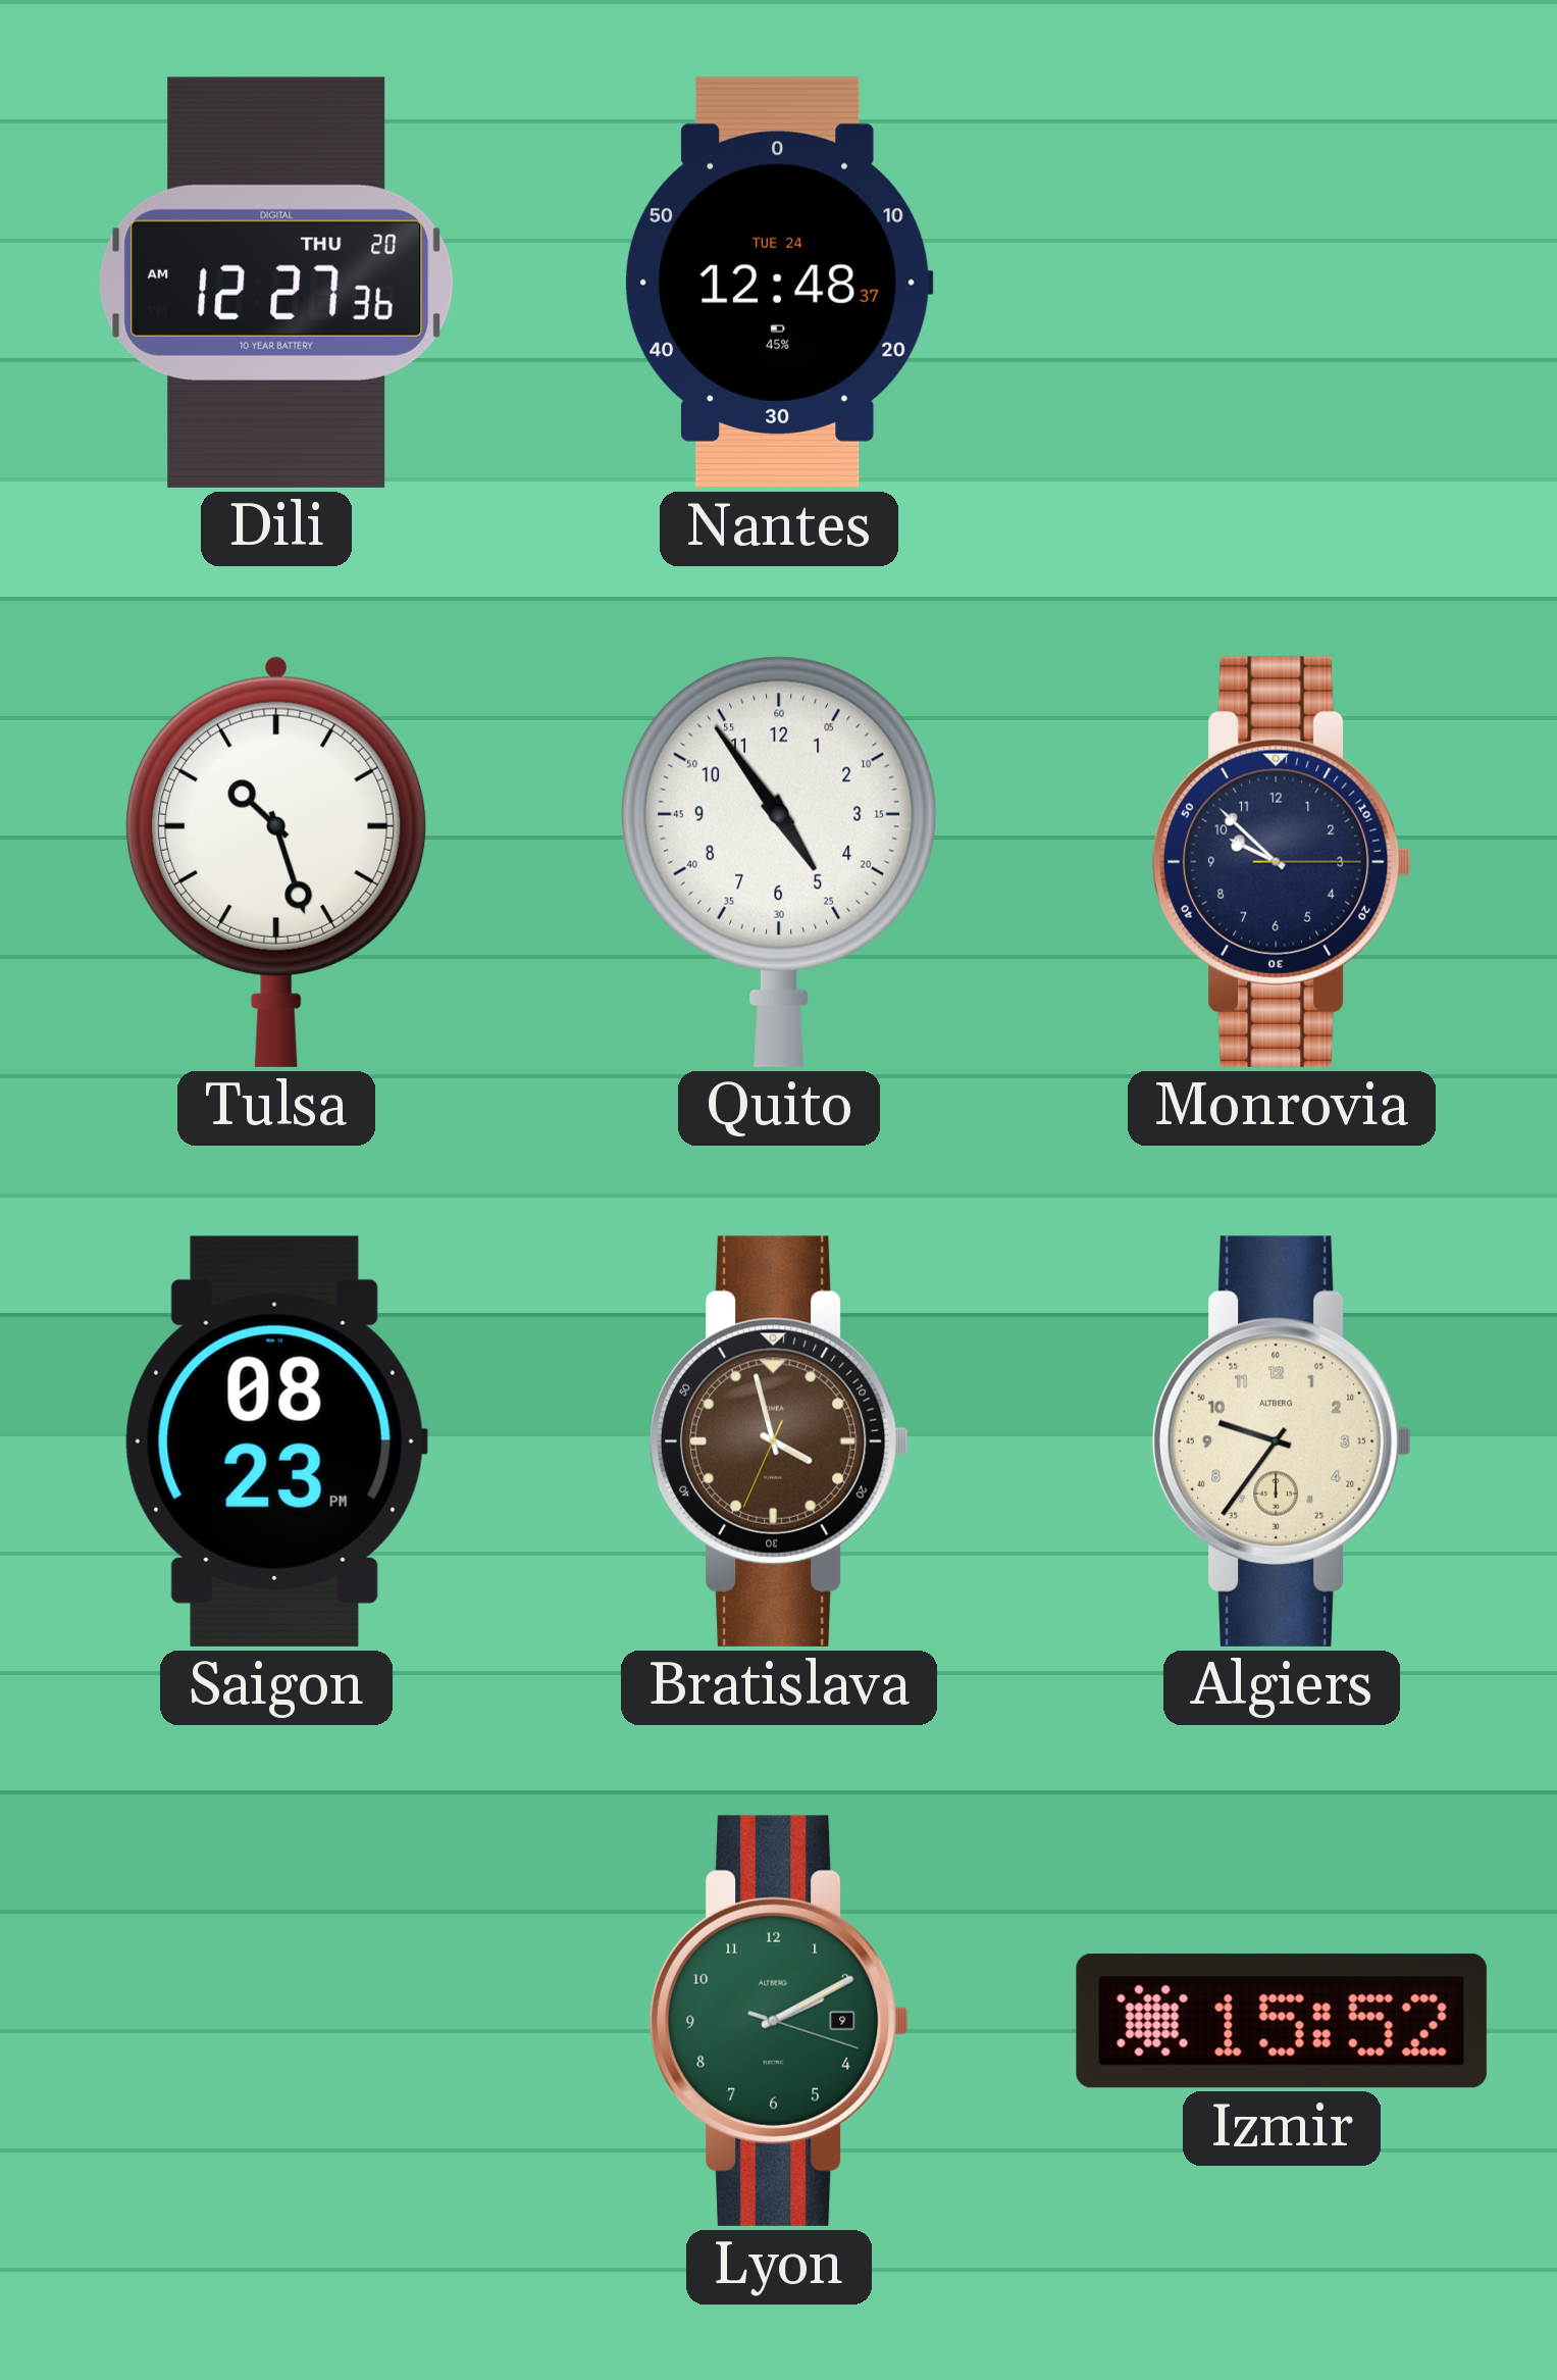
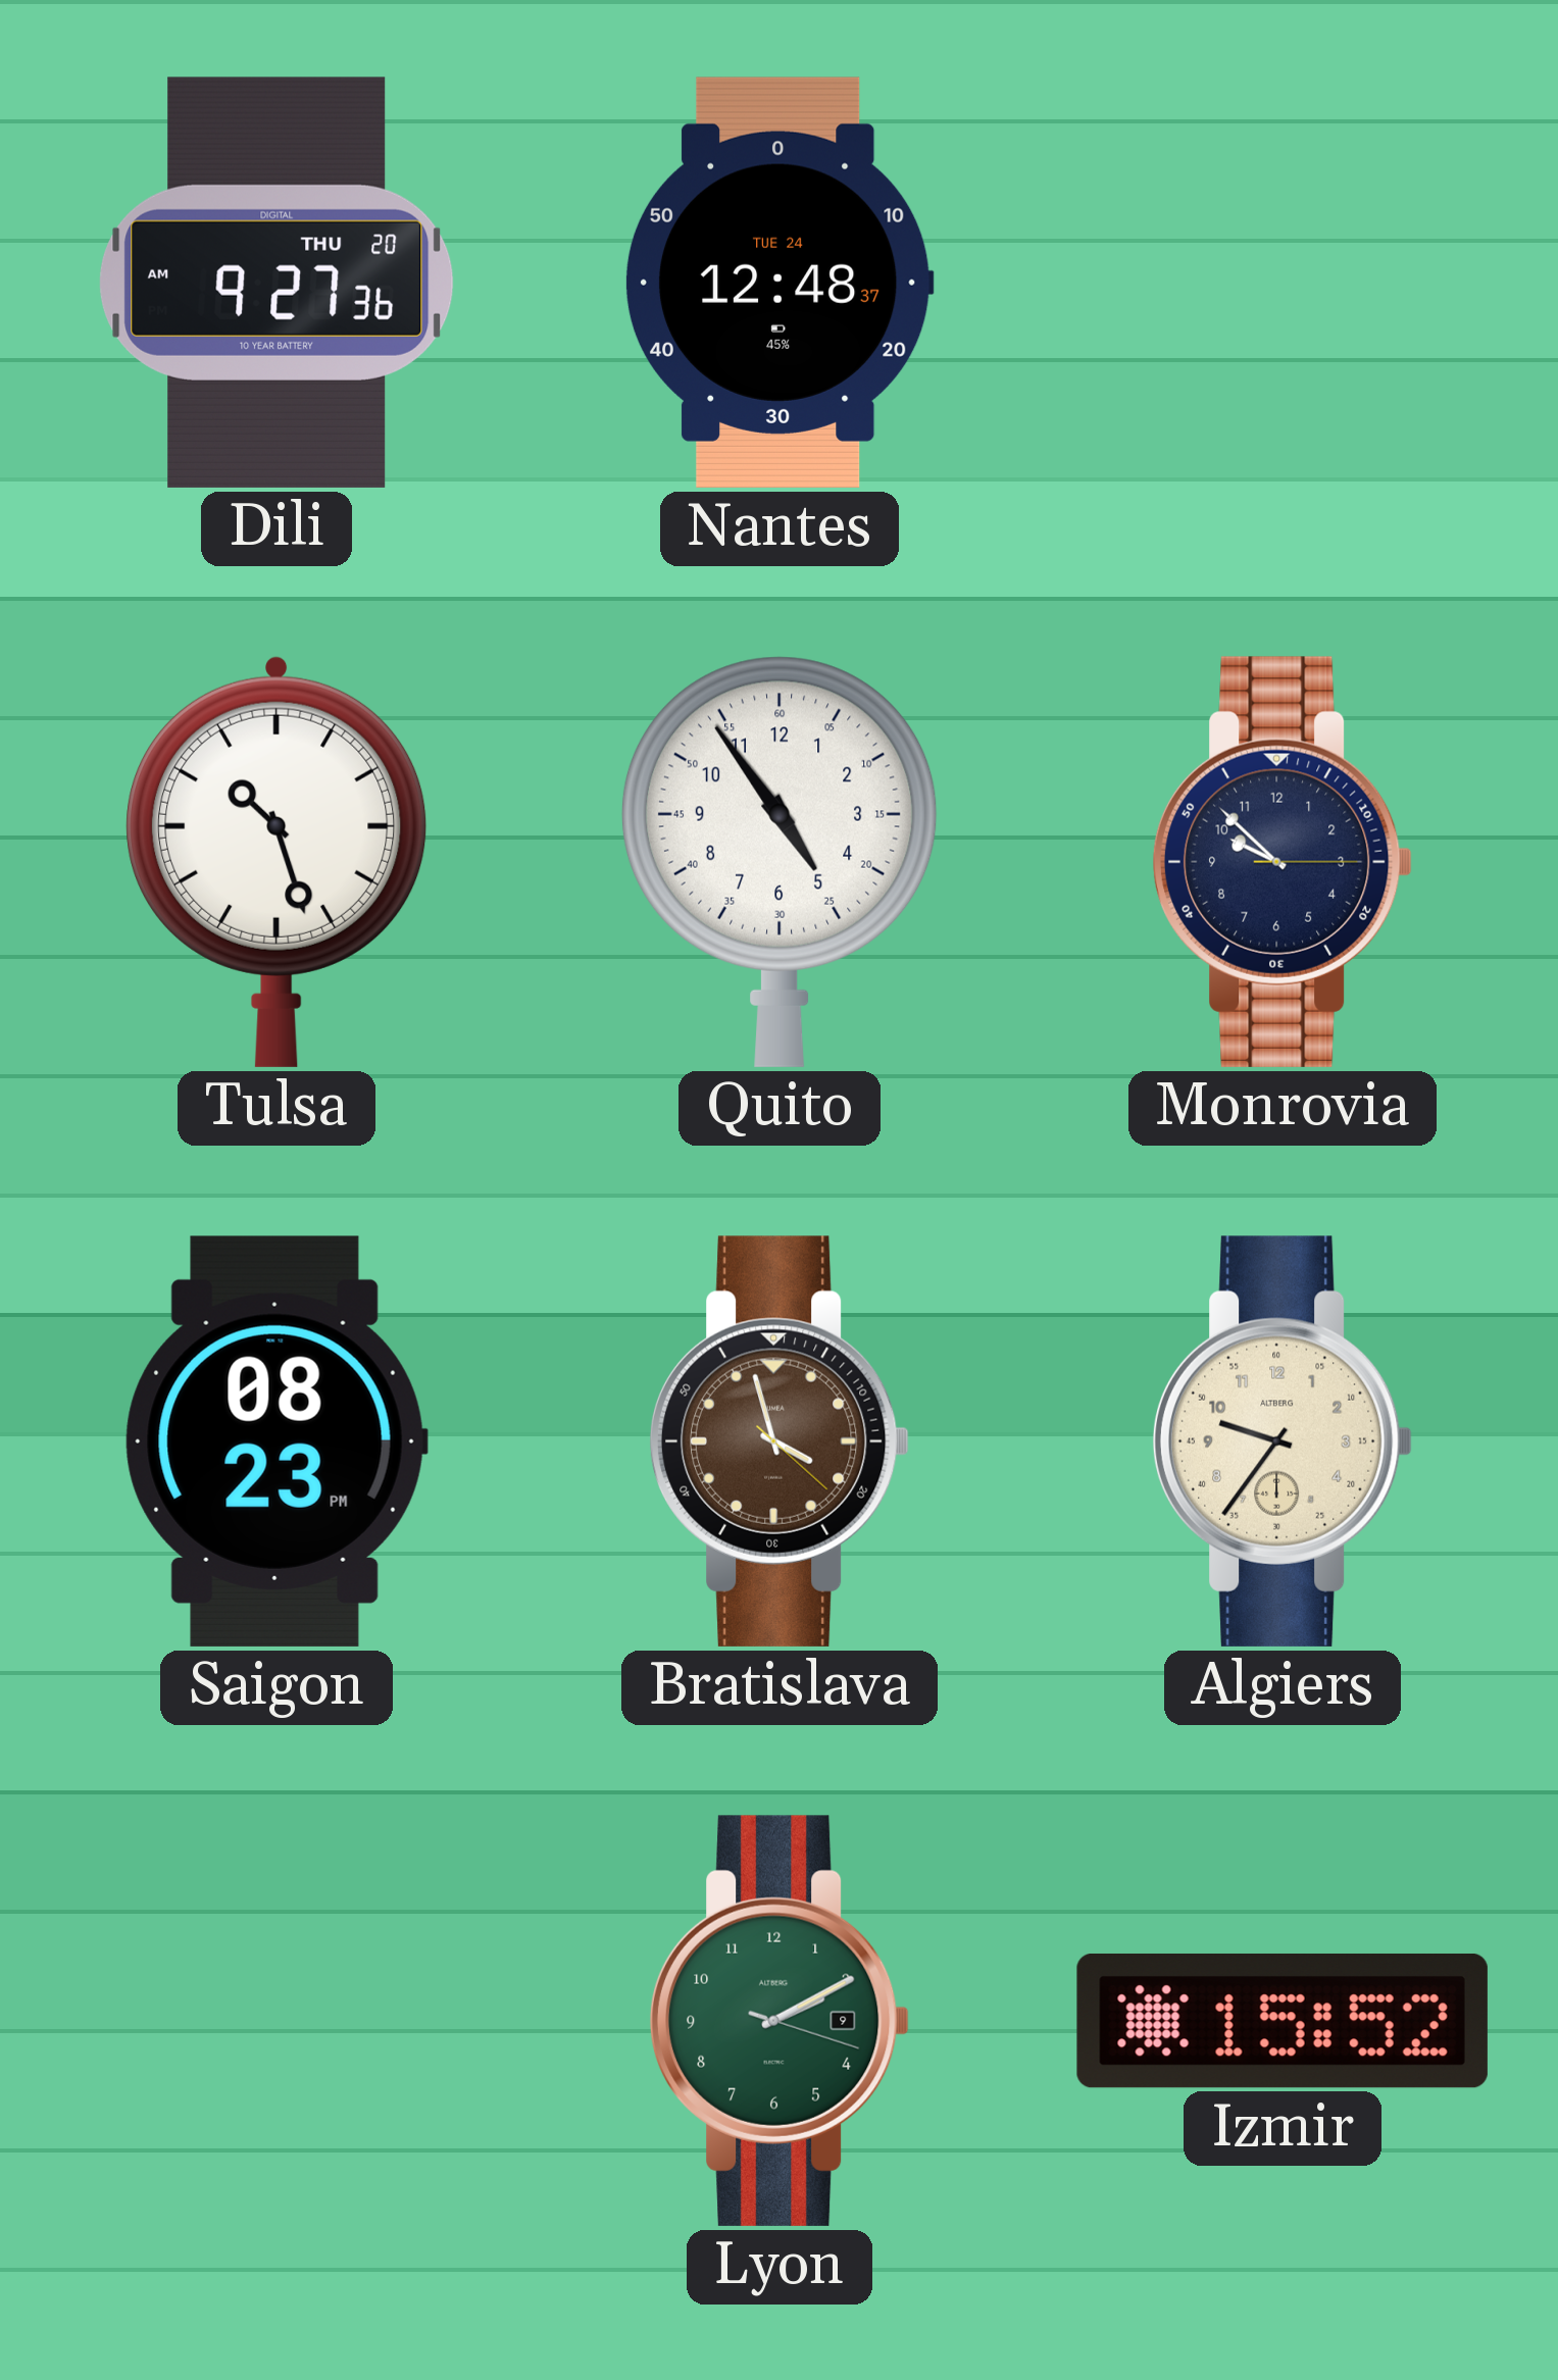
Dili: 12:27 -> 9:27 (277, 283)
Bratislava: 3:57:34 -> 3:57:22 (780, 1441)
